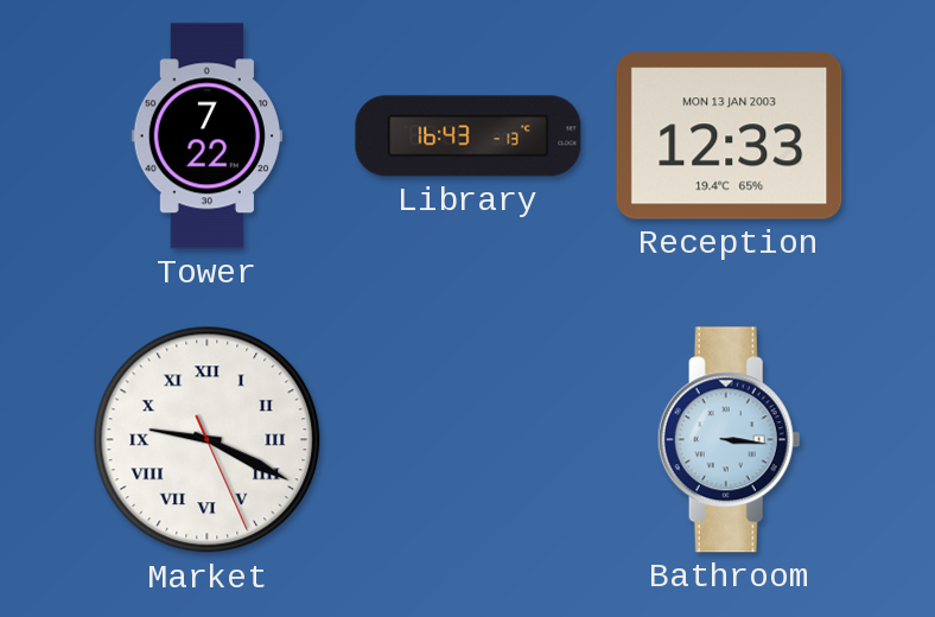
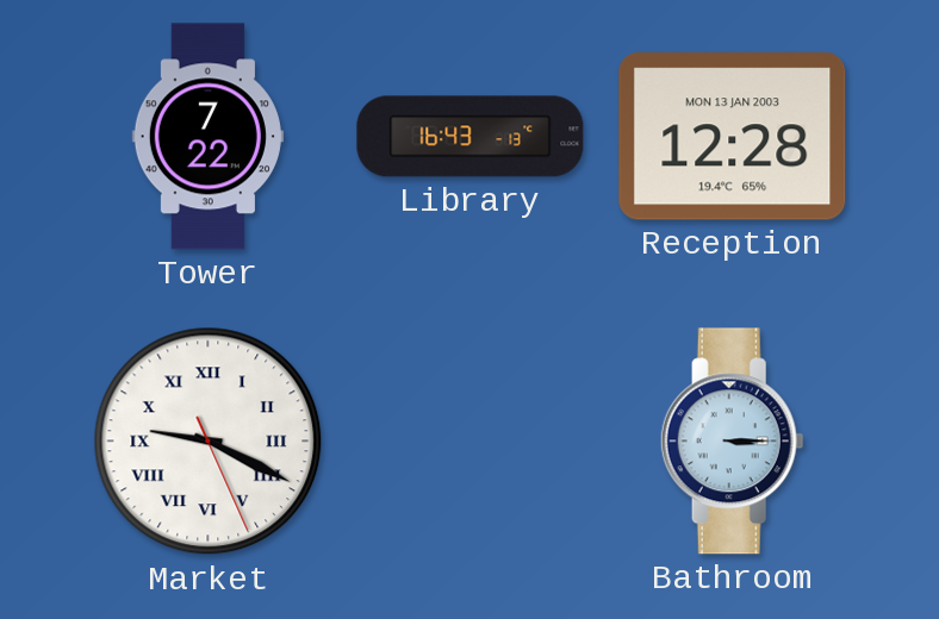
Reception: 12:33 -> 12:28 (733, 137)
Bathroom: 3:16 -> 3:15 (732, 442)
